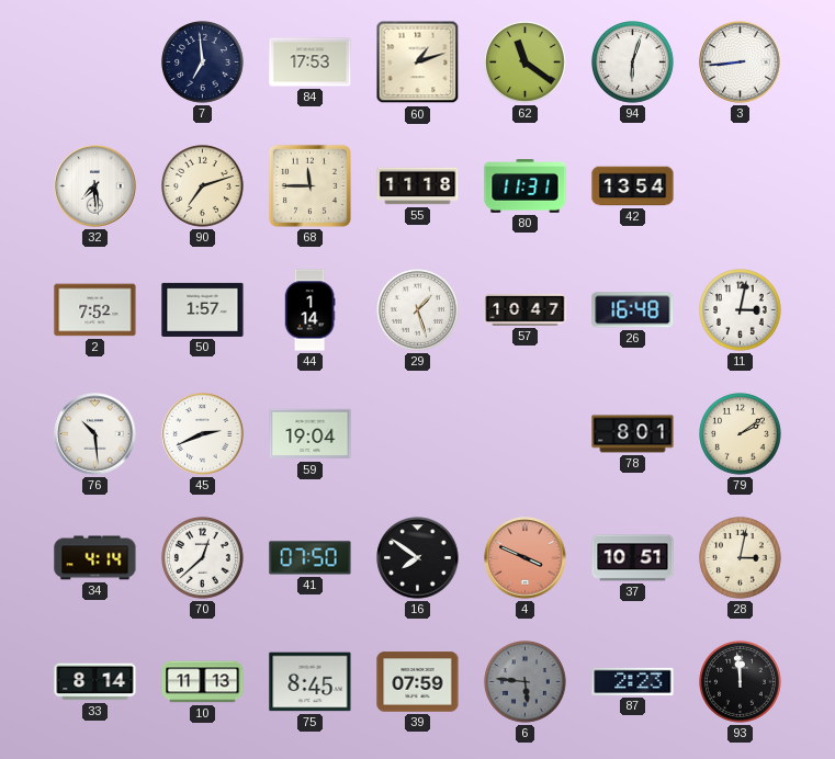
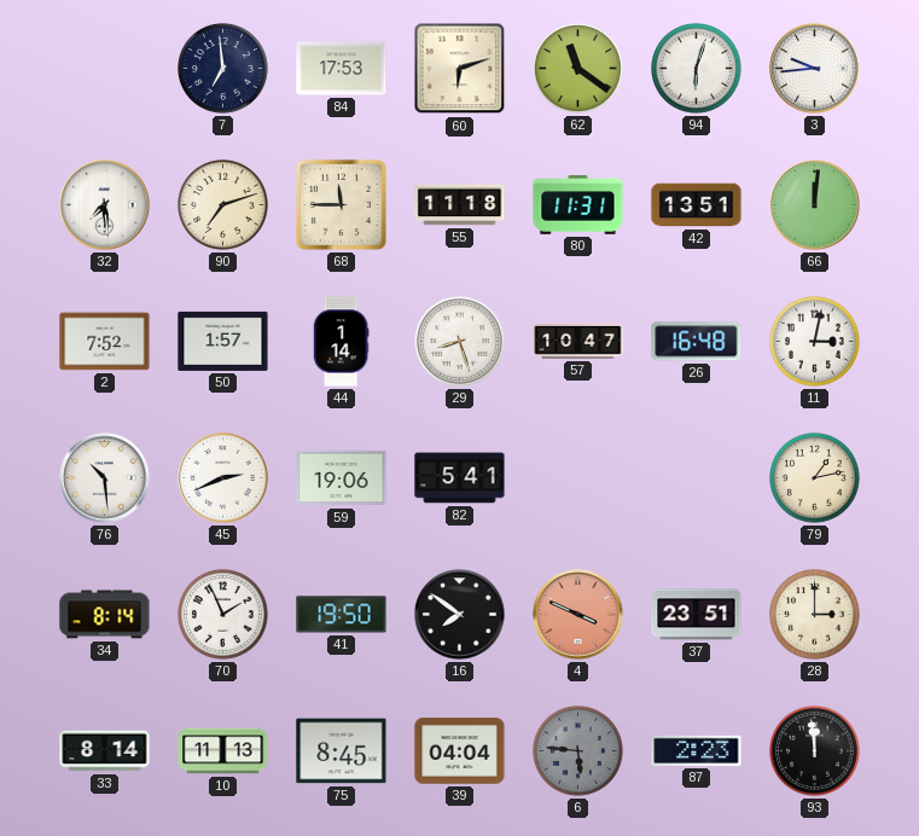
60: 1:12 -> 6:12 (460, 69)
3: 8:44 -> 9:44 (815, 69)
42: 13:54 -> 13:51 (697, 205)
66: none -> 12:01 (815, 205)
29: 1:27 -> 8:27 (460, 342)
59: 19:04 -> 19:06 (342, 478)
82: none -> 5:41 (460, 478)
78: 8:01 -> none (633, 434)
79: 2:09 -> 1:13 (815, 478)
34: 4:14 -> 8:14 (105, 615)
70: 12:38 -> 1:56 (223, 615)
41: 07:50 -> 19:50 (342, 615)
37: 10:51 -> 23:51 (697, 615)
28: 3:02 -> 3:00 (815, 615)
39: 07:59 -> 04:04 (460, 751)
